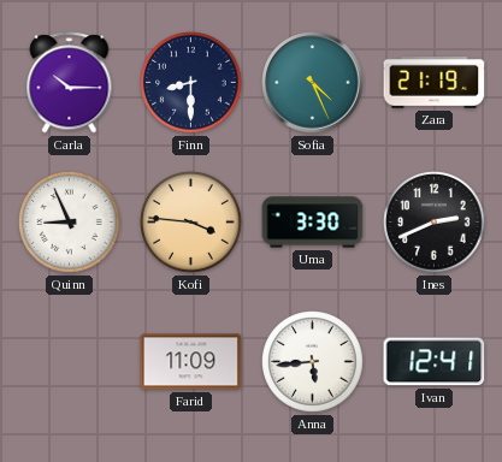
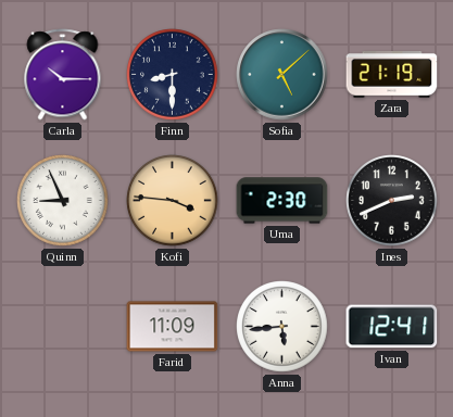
Sofia: 4:26 -> 5:08 (282, 75)
Uma: 3:30 -> 2:30 (282, 201)
